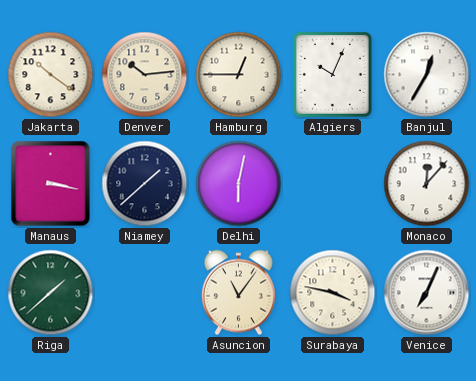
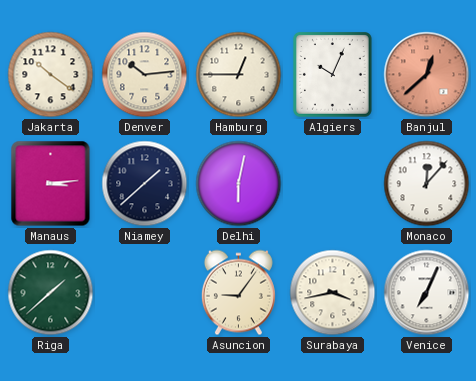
Banjul: 12:35 -> 12:38 (427, 75)
Banjul dial: white -> salmon (427, 75)
Manaus: 3:17 -> 3:14 (51, 184)
Asuncion: 11:06 -> 9:06 (238, 293)
Surabaya: 3:47 -> 3:43 (333, 293)
